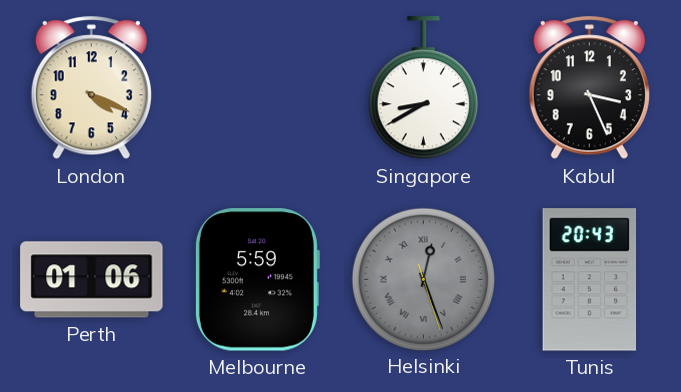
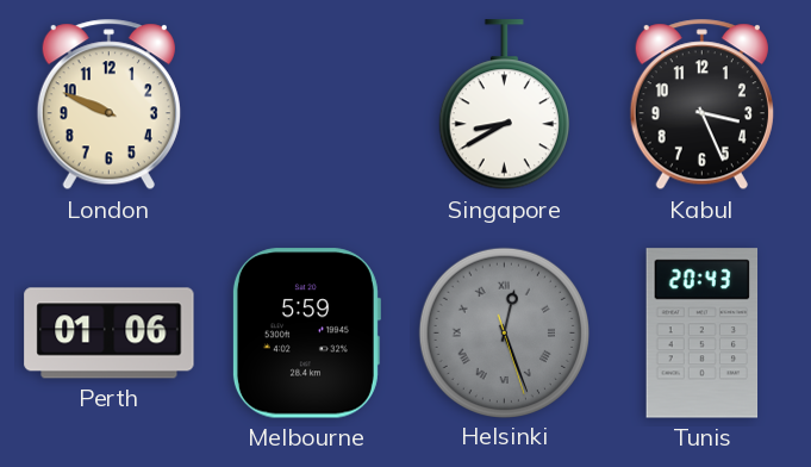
London: 4:19 -> 9:49 (108, 105)
